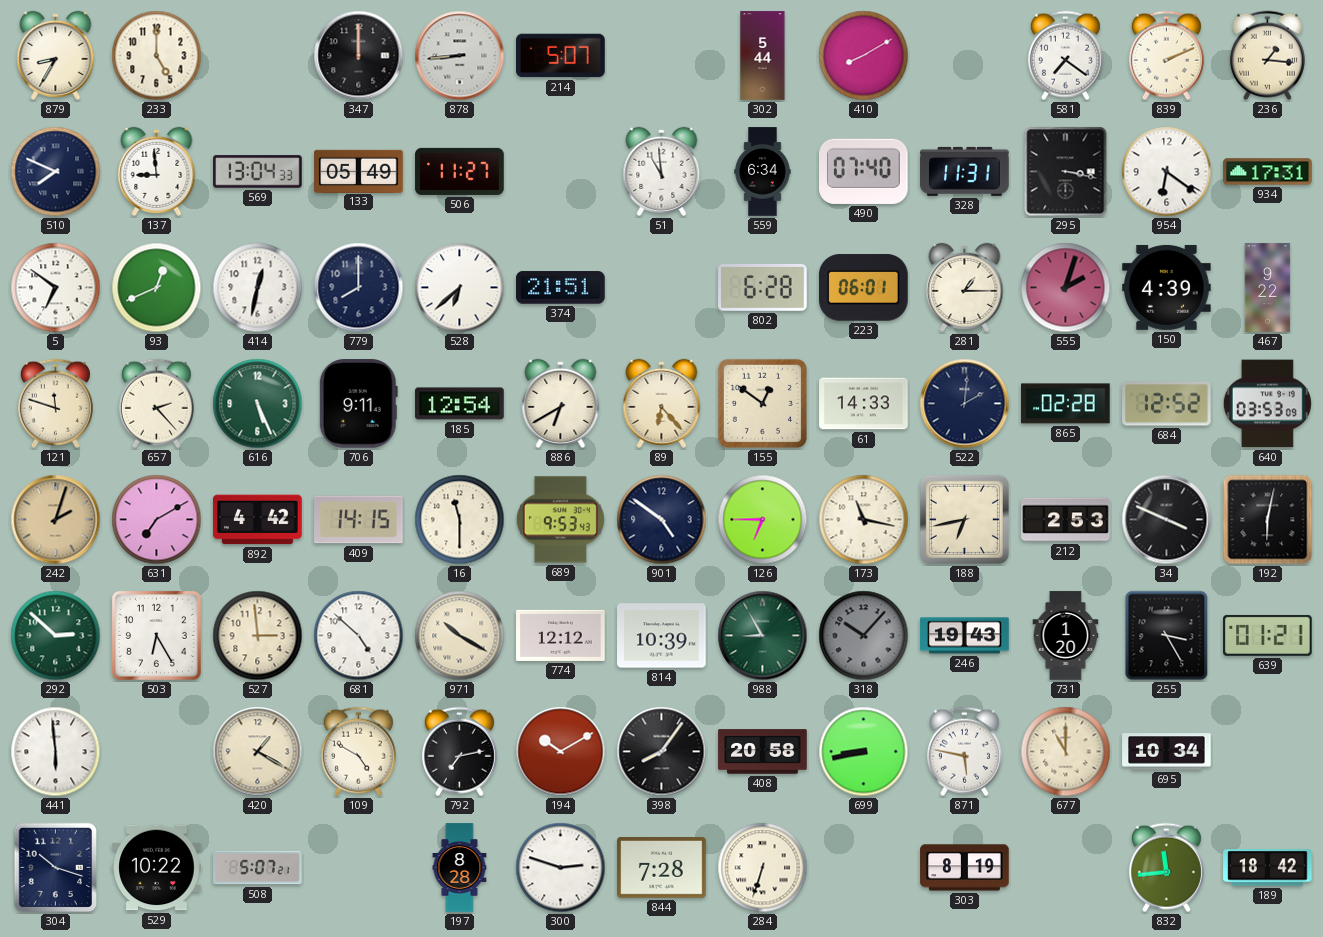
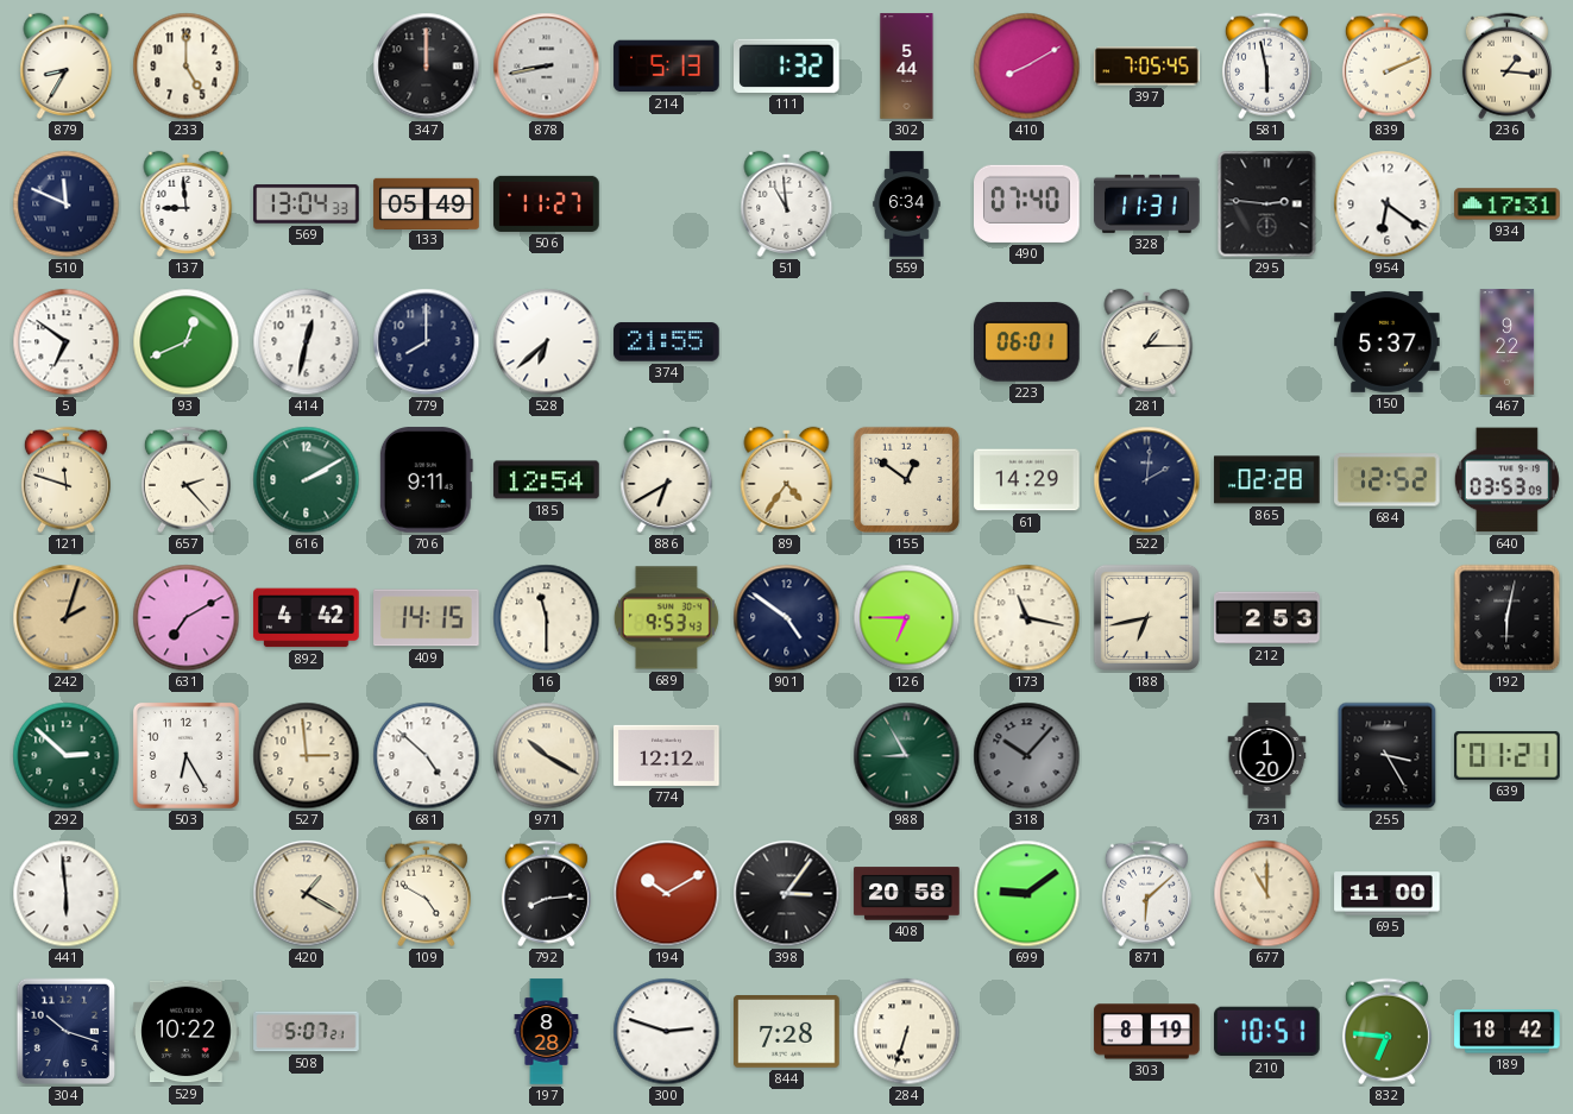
878: 8:44 -> 8:43 (547, 67)
214: 5:07 -> 5:13 (667, 67)
111: none -> 1:32 (787, 65)
397: none -> 7:05 (1147, 67)
581: 7:21 -> 5:58 (1266, 67)
510: 7:49 -> 11:49 (67, 204)
295: 3:17 -> 2:46 (1267, 204)
374: 21:51 -> 21:55 (667, 342)
802: 6:28 -> none (763, 288)
555: 2:03 -> none (1066, 288)
150: 4:39 -> 5:37 (1388, 341)
616: 5:26 -> 2:10 (307, 480)
89: 6:23 -> 4:36 (787, 479)
61: 14:33 -> 14:29 (1027, 480)
34: 3:49 -> none (1167, 520)
814: 10:39 -> none (662, 636)
246: 19:43 -> none (965, 636)
792: 7:13 -> 8:14 (546, 894)
398: 8:06 -> 3:06 (787, 894)
699: 8:43 -> 9:09 (1027, 894)
871: 5:47 -> 6:08 (1146, 894)
695: 10:34 -> 11:00 (1388, 894)
210: none -> 10:51 (1267, 1032)
832: 11:44 -> 6:46 (1386, 1032)
